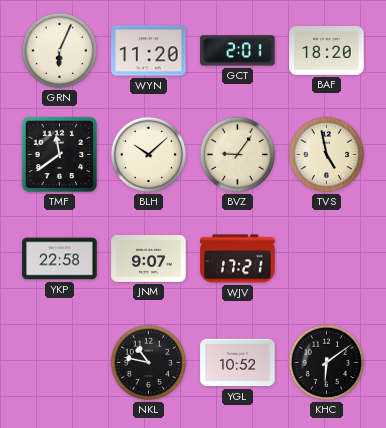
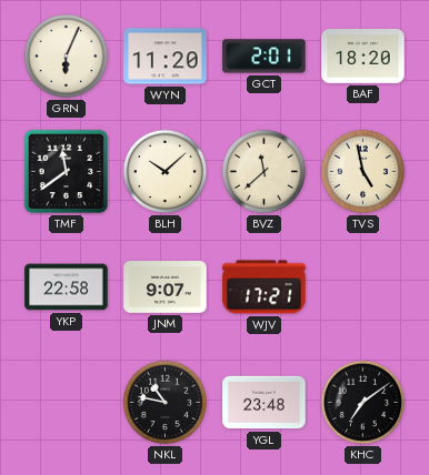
BVZ: 9:06 -> 11:38 (265, 172)
YGL: 10:52 -> 23:48 (265, 403)
KHC: 6:09 -> 7:09 (363, 403)
